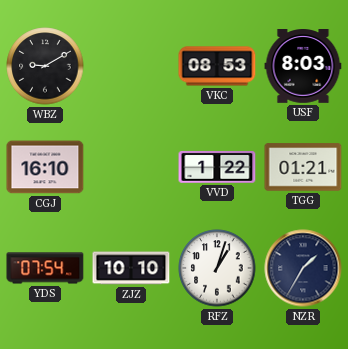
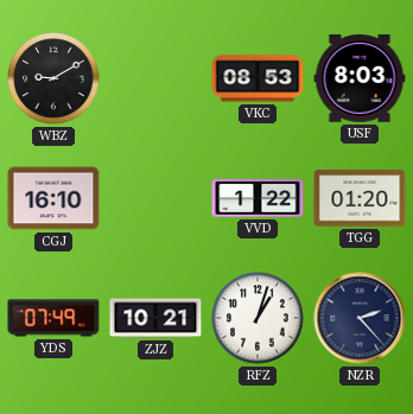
TGG: 01:21 -> 01:20 (360, 198)
YDS: 07:54 -> 07:49 (53, 318)
ZJZ: 10:10 -> 10:21 (155, 318)
NZR: 1:35 -> 2:23 (360, 318)
